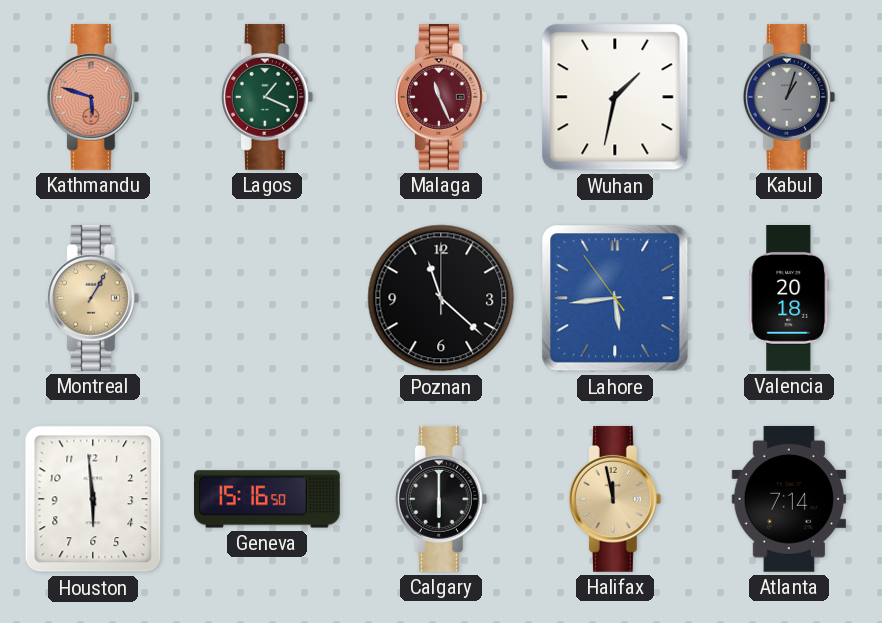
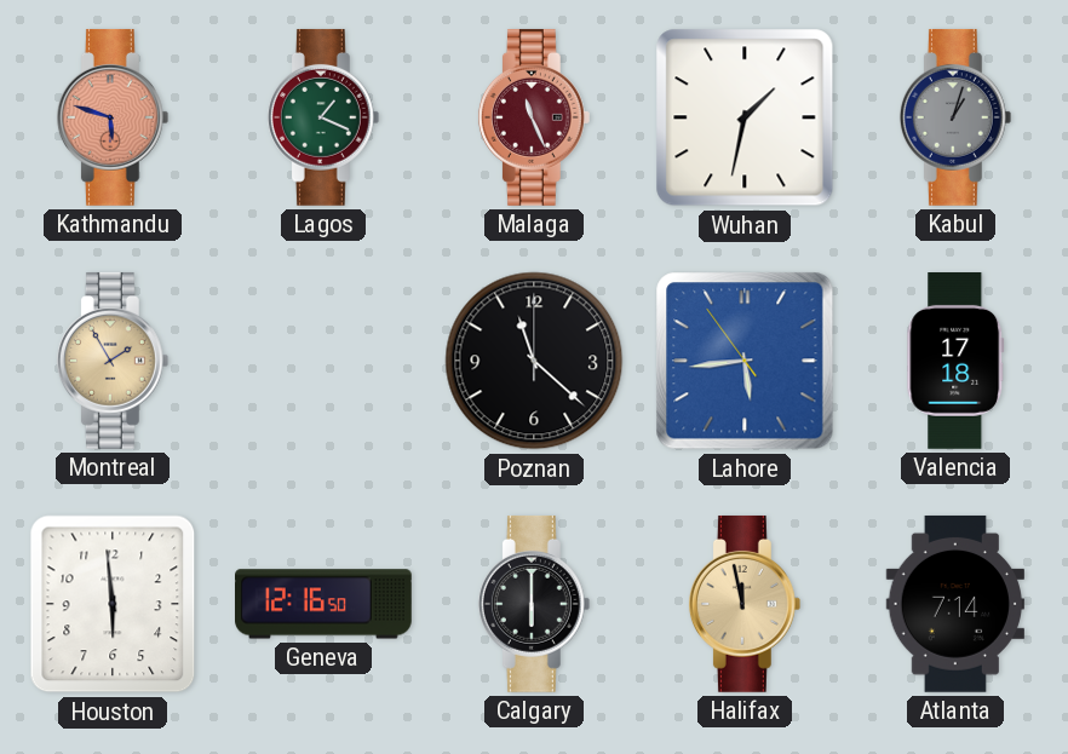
Montreal: 1:05 -> 1:55 (113, 361)
Valencia: 20:18 -> 17:18 (955, 362)
Geneva: 15:16 -> 12:16 (325, 604)
